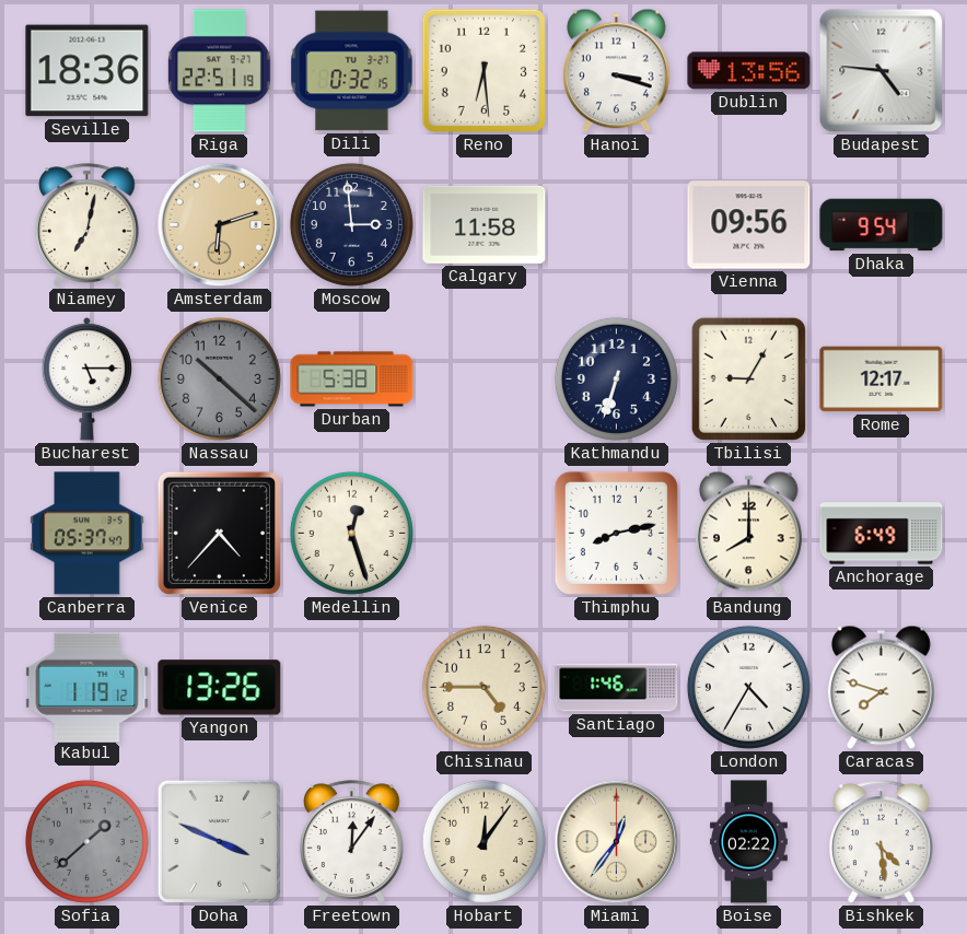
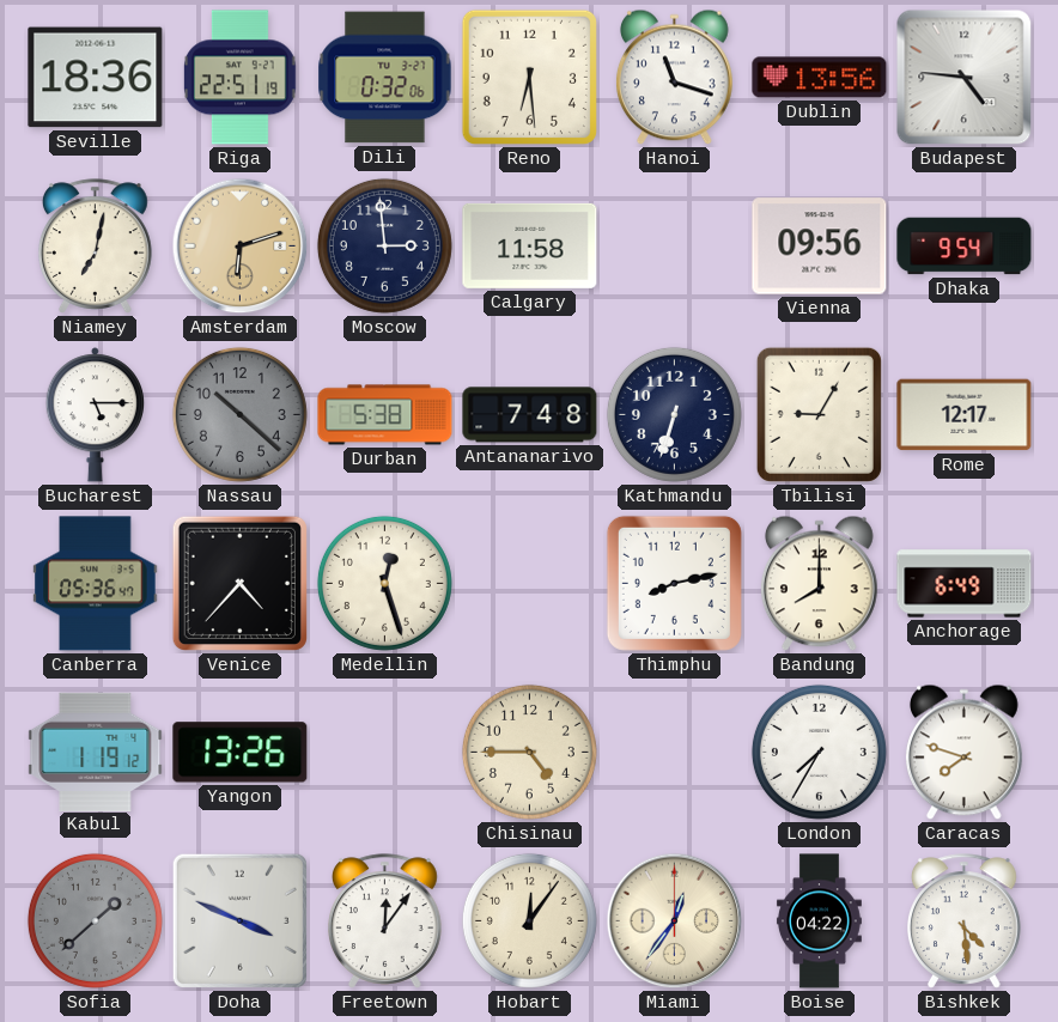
Dili: 0:32:15 -> 0:32:06 (385, 78)
Hanoi: 3:18 -> 11:18 (675, 78)
Antananarivo: none -> 7:48 (530, 415)
Canberra: 05:37 -> 05:36 (96, 584)
Santiago: 1:46 -> none (617, 688)
London: 4:35 -> 7:35 (819, 752)
Boise: 02:22 -> 04:22 (819, 921)
